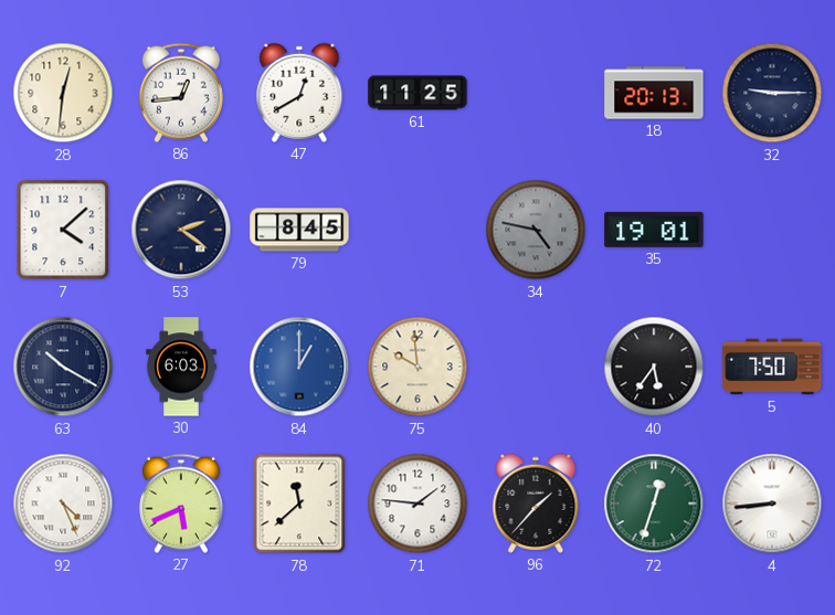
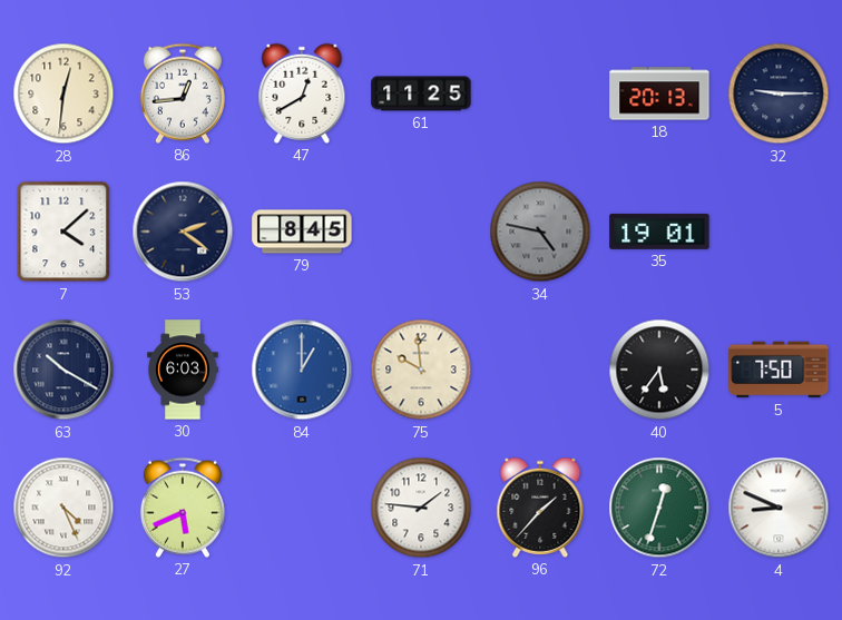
78: 11:38 -> none (299, 503)
4: 8:44 -> 8:49 (779, 508)
